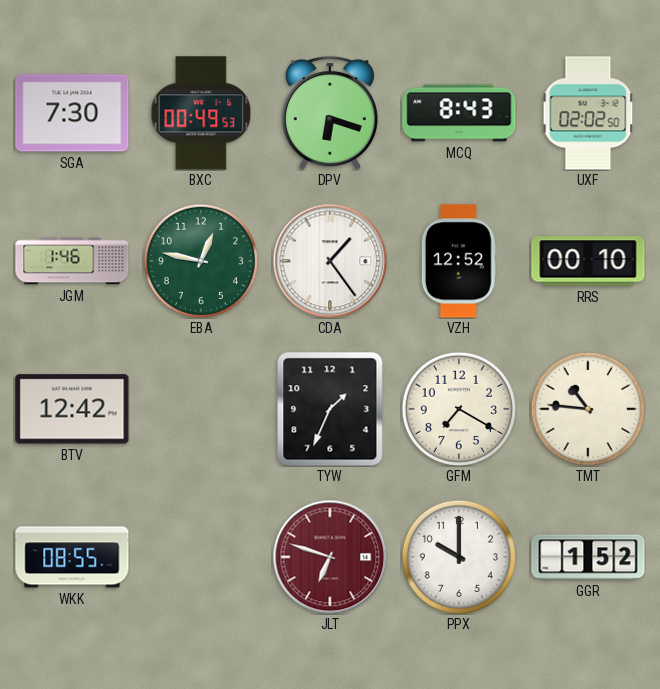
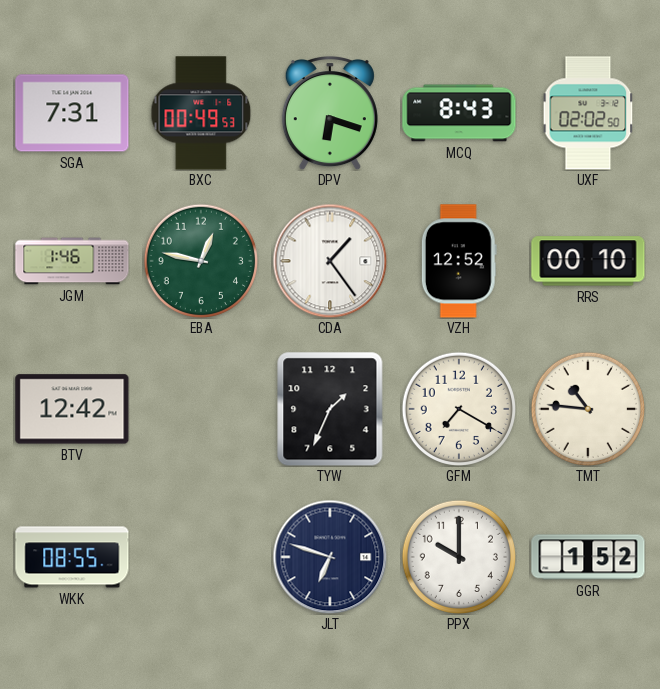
SGA: 7:30 -> 7:31 (72, 113)
JLT dial: burgundy -> navy (330, 557)
